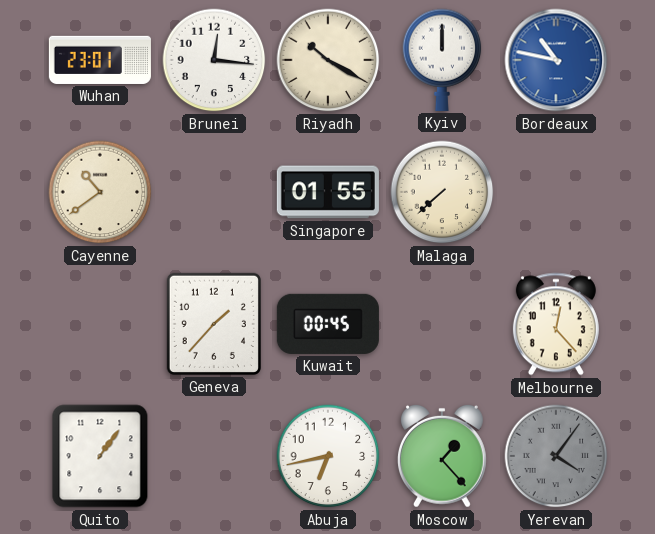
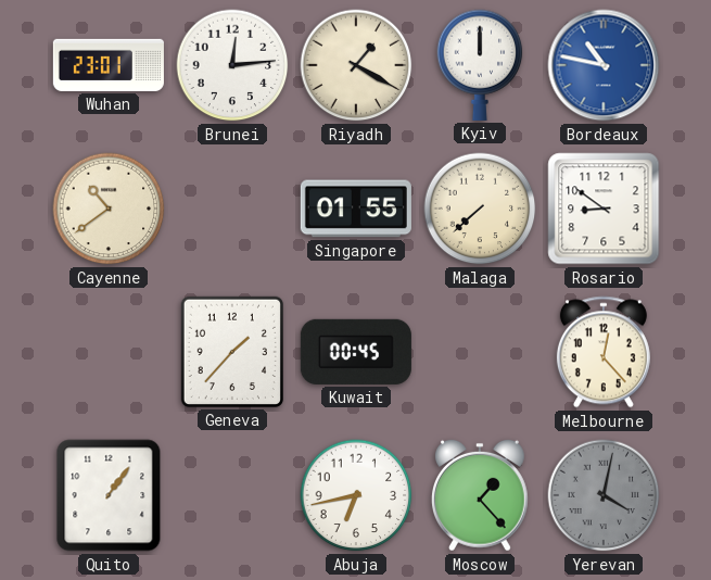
Brunei: 12:16 -> 12:14 (232, 65)
Riyadh: 10:20 -> 1:20 (356, 65)
Rosario: none -> 8:51 (604, 209)
Yerevan: 4:06 -> 4:02 (604, 495)
